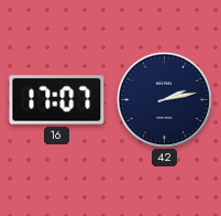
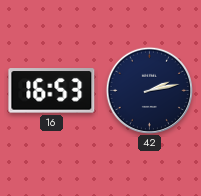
16: 17:07 -> 16:53 (52, 91)
